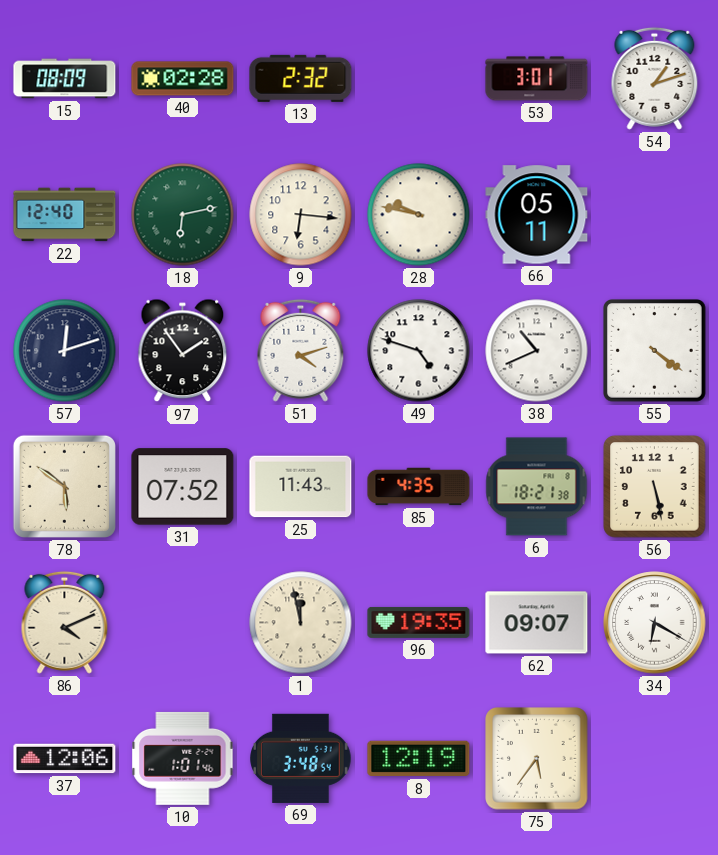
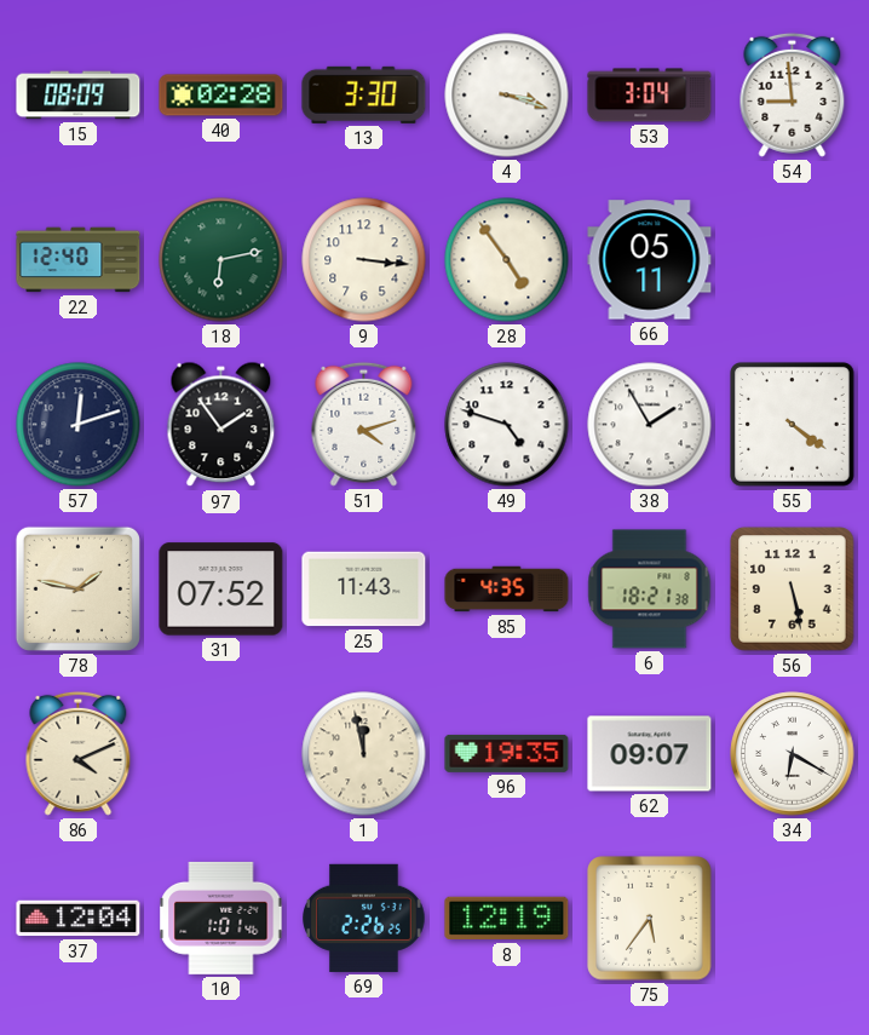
13: 2:32 -> 3:30 (364, 94)
4: none -> 3:18 (507, 96)
53: 3:01 -> 3:04 (650, 96)
54: 1:12 -> 8:59 (793, 94)
9: 6:16 -> 3:16 (364, 260)
28: 9:47 -> 4:54 (507, 260)
38: 10:41 -> 1:55 (650, 425)
78: 5:51 -> 1:47 (77, 588)
37: 12:06 -> 12:04 (79, 919)
69: 3:48 -> 2:26 (364, 918)
